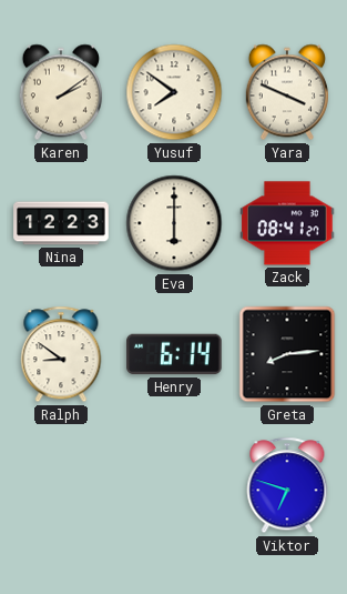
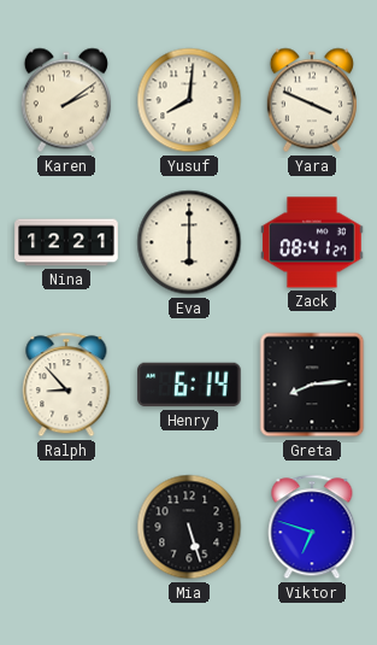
Yusuf: 7:51 -> 8:01 (189, 100)
Nina: 12:23 -> 12:21 (66, 242)
Ralph: 8:51 -> 8:53 (66, 385)
Mia: none -> 5:27 (189, 527)
